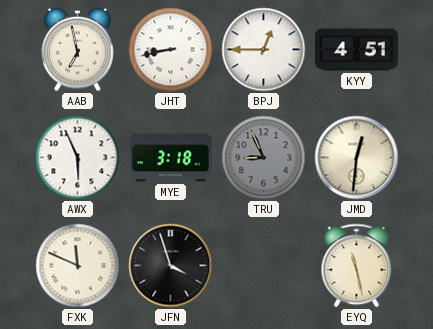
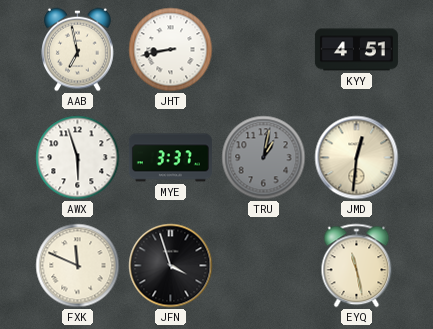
BPJ: 12:45 -> none (264, 50)
AWX: 5:56 -> 5:57 (78, 158)
MYE: 3:18 -> 3:37 (170, 158)
TRU: 8:56 -> 1:02 (264, 158)
